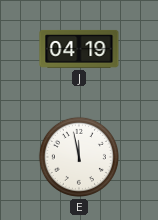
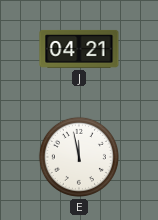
J: 04:19 -> 04:21 (79, 49)
